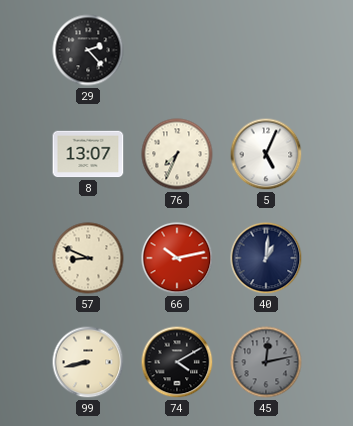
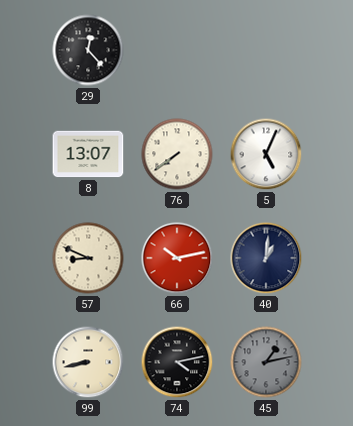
29: 2:23 -> 12:23 (88, 50)
76: 7:34 -> 7:39 (177, 154)
74: 4:10 -> 4:13 (177, 362)
45: 12:13 -> 1:13 (266, 362)
